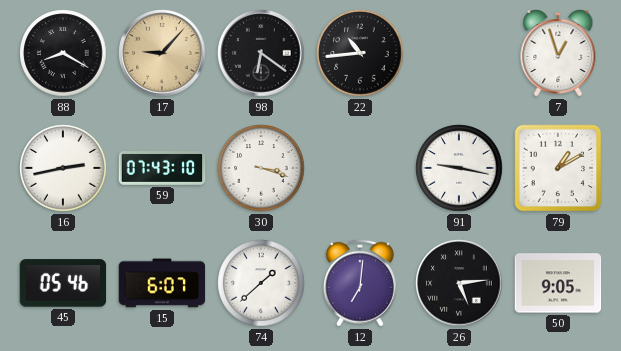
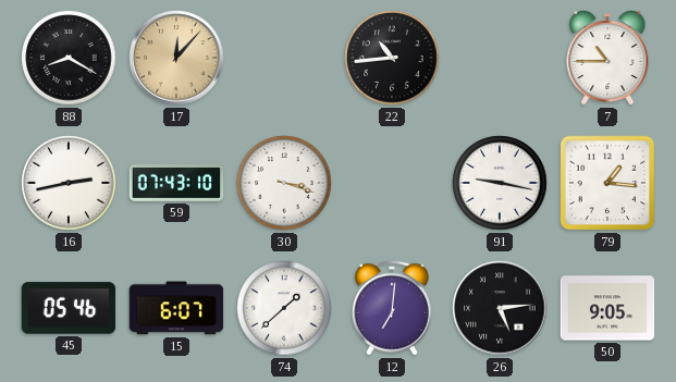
17: 9:07 -> 12:07 (176, 58)
98: 6:21 -> none (261, 53)
7: 12:57 -> 10:45 (607, 58)
79: 1:10 -> 1:16 (607, 183)
